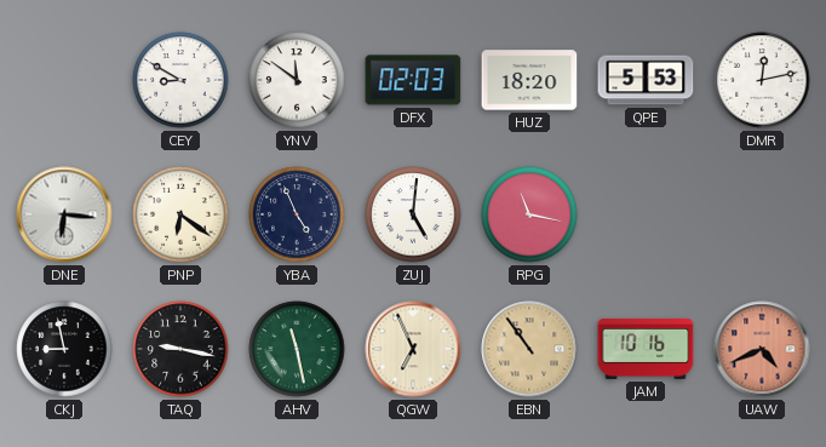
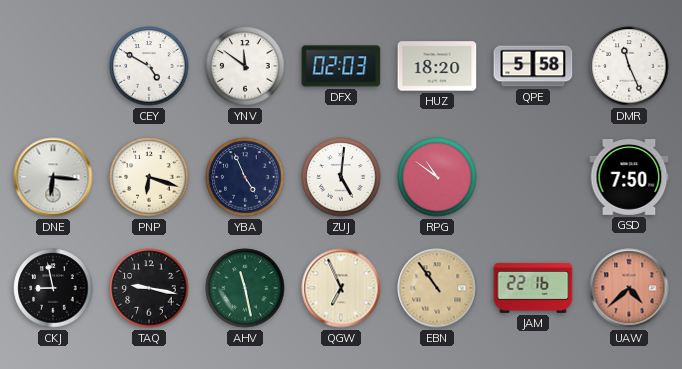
CEY: 8:50 -> 4:50 (149, 66)
QPE: 5:53 -> 5:58 (533, 66)
DMR: 12:13 -> 11:26 (629, 66)
PNP: 6:21 -> 6:18 (149, 177)
RPG: 11:17 -> 10:51 (437, 177)
GSD: none -> 7:50 (629, 178)
JAM: 10:16 -> 22:16 (533, 288)
UAW: 4:41 -> 4:38 (629, 288)
